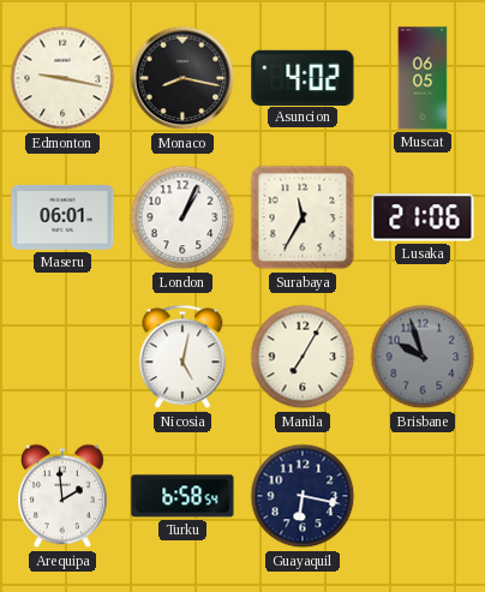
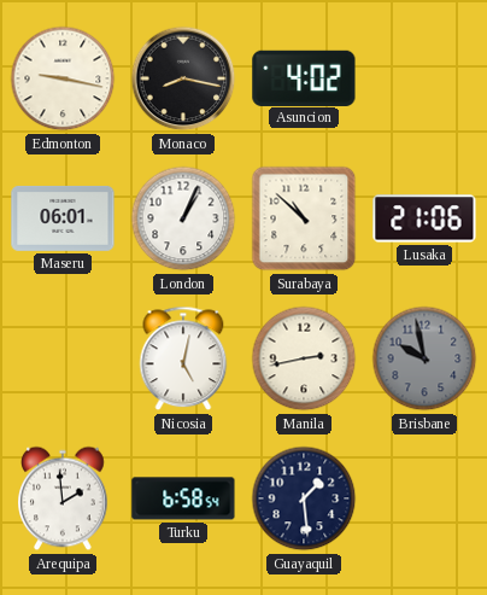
Muscat: 06:05 -> none (423, 78)
Surabaya: 11:35 -> 10:52 (304, 218)
Manila: 7:05 -> 2:43 (304, 358)
Brisbane: 9:57 -> 9:58 (424, 358)
Guayaquil: 6:17 -> 1:29 (304, 498)
